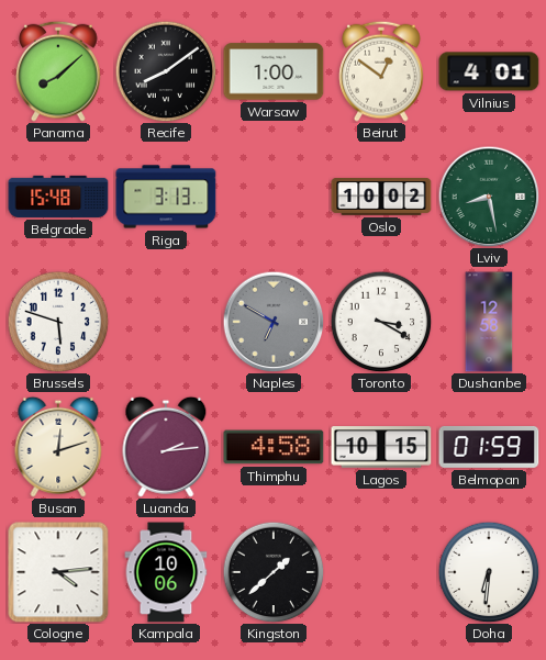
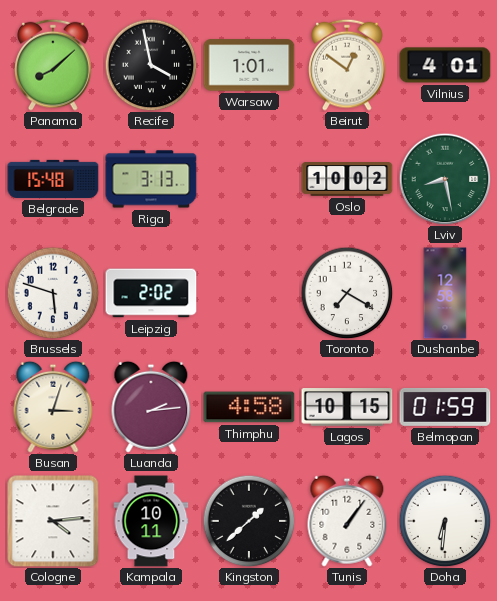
Recife: 8:09 -> 3:58 (151, 65)
Warsaw: 1:00 -> 1:01 (249, 65)
Leipzig: none -> 2:02 (151, 293)
Naples: 6:50 -> none (274, 322)
Toronto: 3:20 -> 7:20 (347, 293)
Busan: 12:12 -> 3:03 (53, 407)
Kampala: 10:06 -> 10:11 (151, 521)
Tunis: none -> 1:06 (347, 521)
